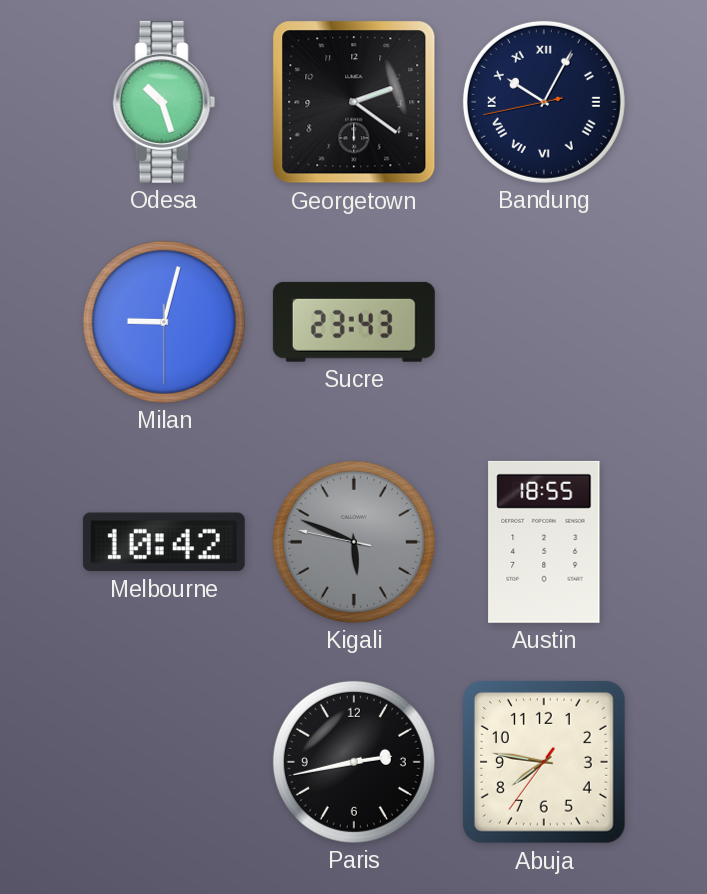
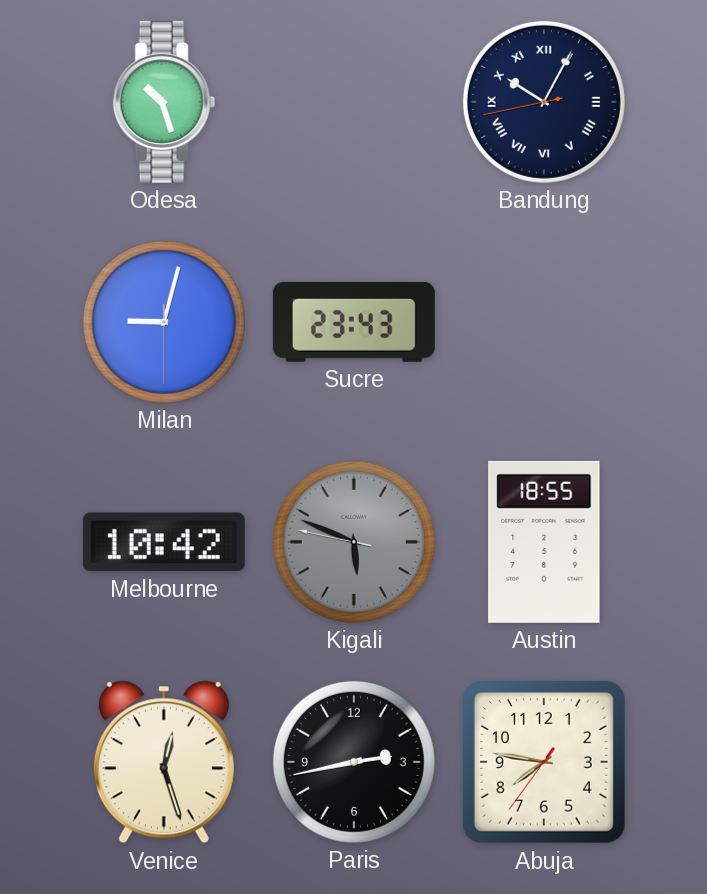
Georgetown: 2:21 -> none (354, 102)
Venice: none -> 12:27 (164, 762)
